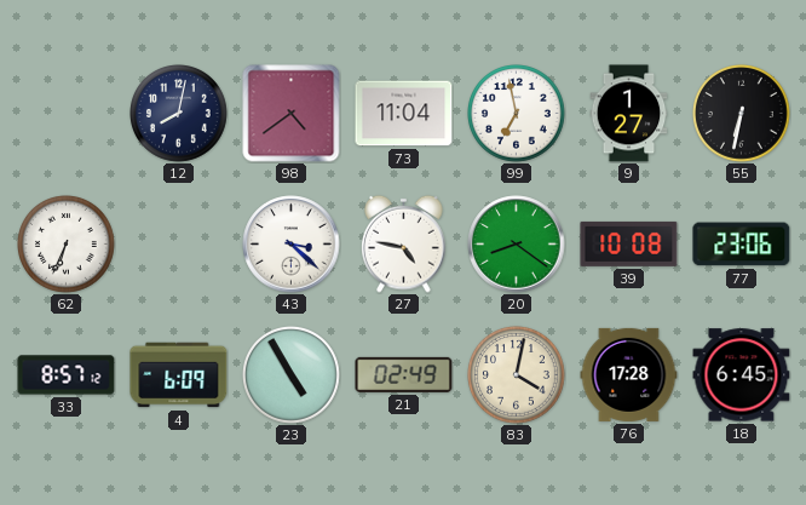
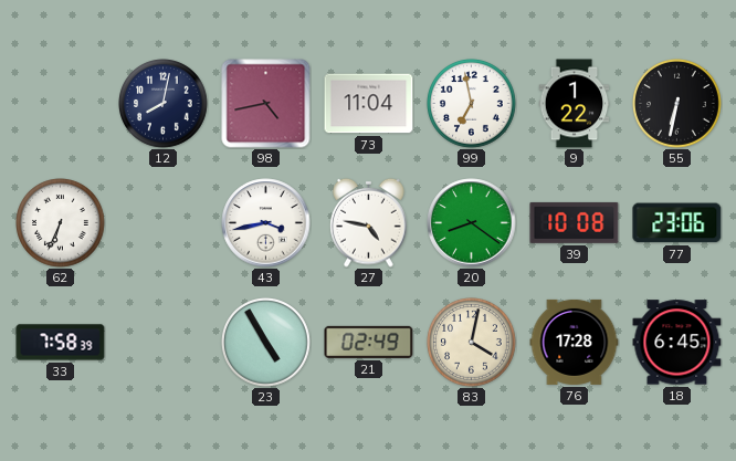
98: 4:39 -> 4:43 (266, 104)
9: 1:27 -> 1:22 (575, 104)
43: 3:22 -> 3:43 (266, 223)
33: 8:57 -> 7:58 (61, 343)
4: 6:09 -> none (179, 375)
